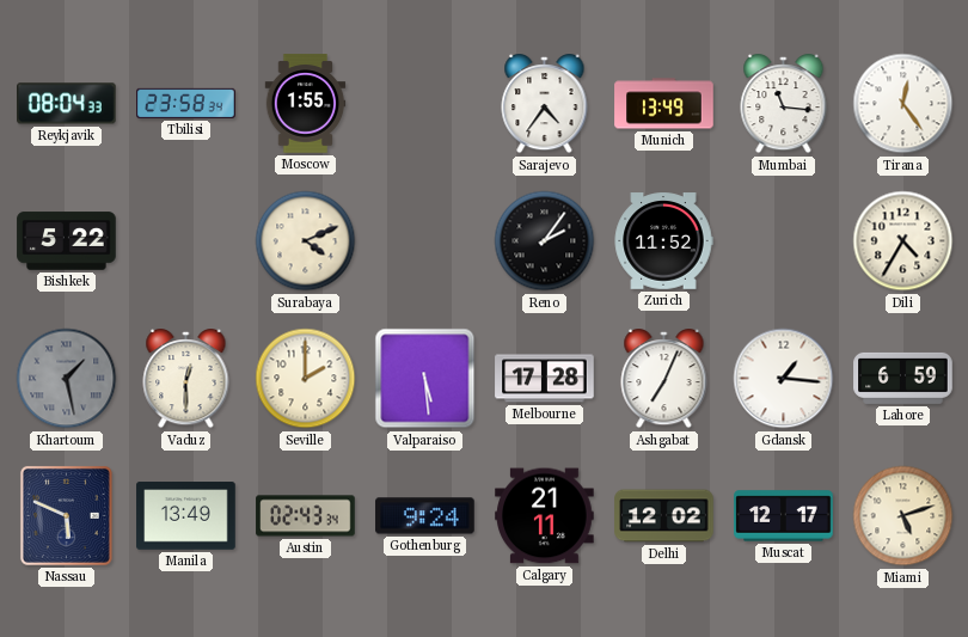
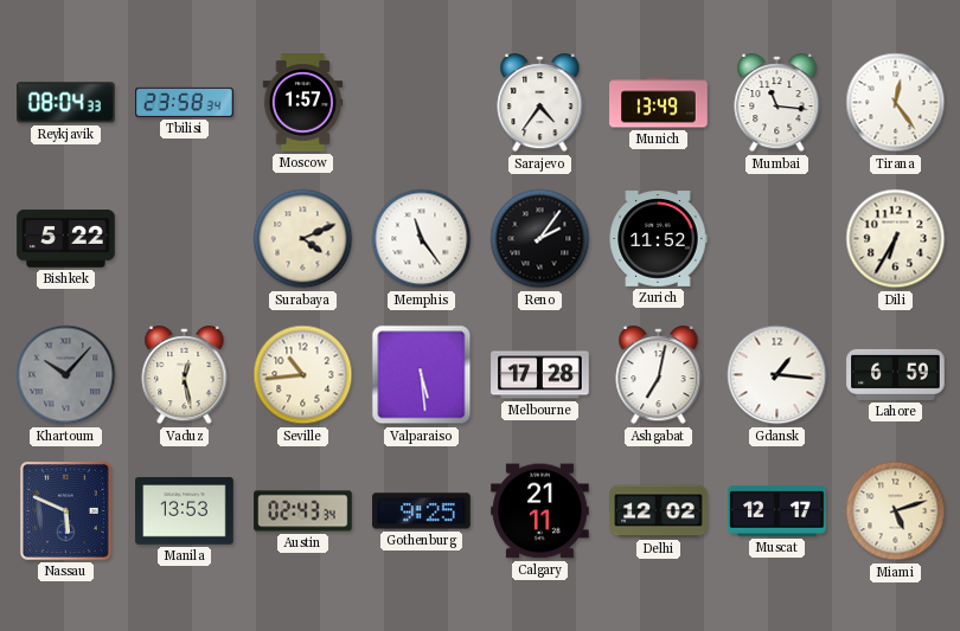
Moscow: 1:55 -> 1:57 (303, 103)
Memphis: none -> 11:24 (422, 239)
Dili: 4:35 -> 6:35 (896, 239)
Khartoum: 1:28 -> 10:07 (66, 375)
Vaduz: 12:30 -> 12:28 (185, 376)
Seville: 2:00 -> 10:44 (303, 375)
Ashgabat: 7:04 -> 7:02 (659, 376)
Manila: 13:49 -> 13:53 (185, 511)
Gothenburg: 9:24 -> 9:25 (422, 511)
